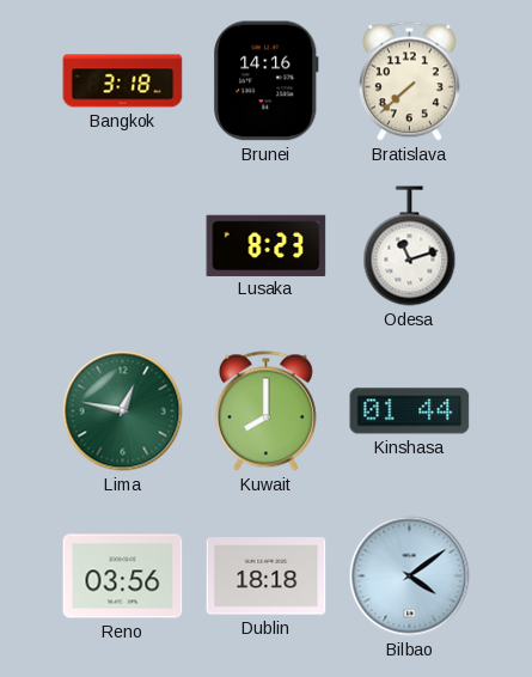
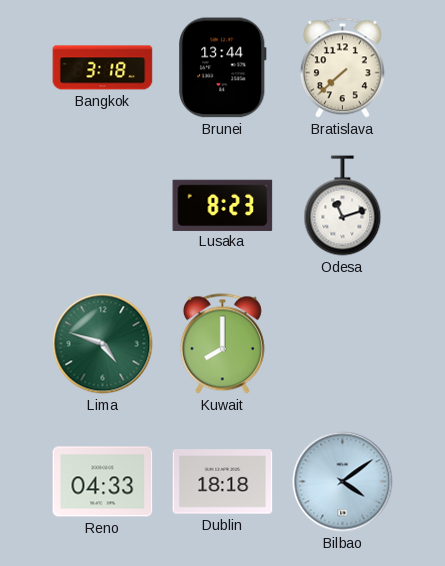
Brunei: 14:16 -> 13:44 (223, 68)
Lima: 12:47 -> 4:48 (103, 344)
Kinshasa: 01:44 -> none (410, 411)
Reno: 03:56 -> 04:33 (103, 482)
